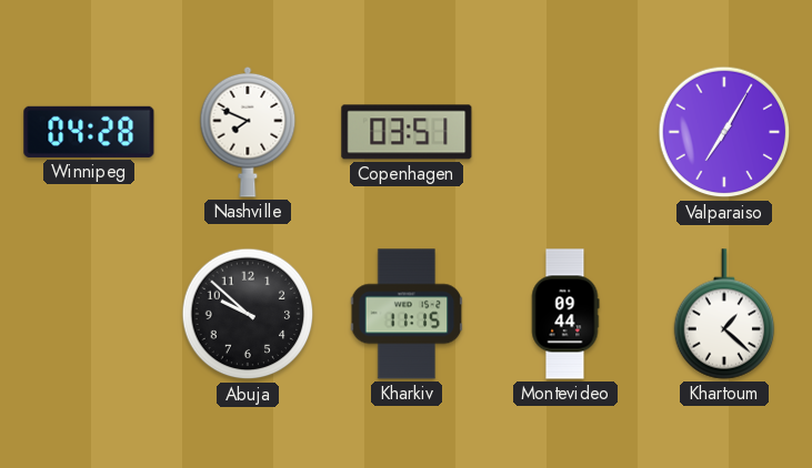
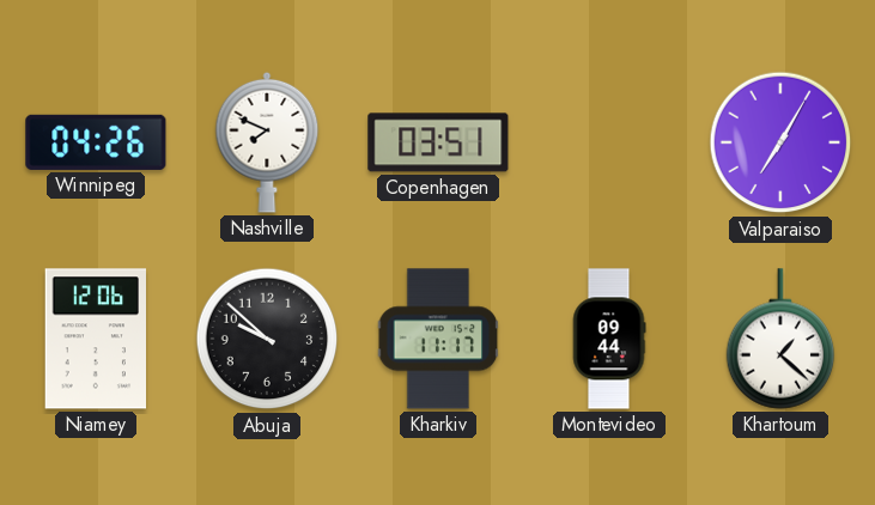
Winnipeg: 04:28 -> 04:26 (96, 142)
Niamey: none -> 12:06 (95, 339)
Kharkiv: 11:15 -> 11:17 (438, 339)
